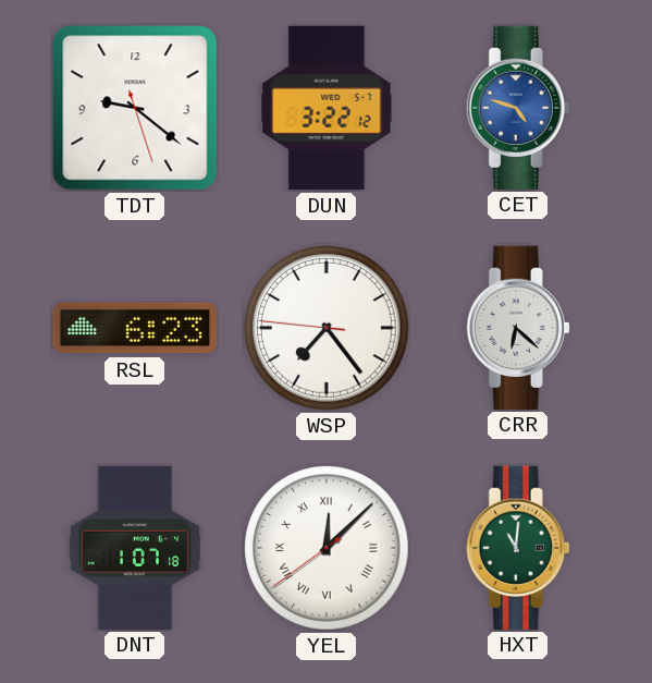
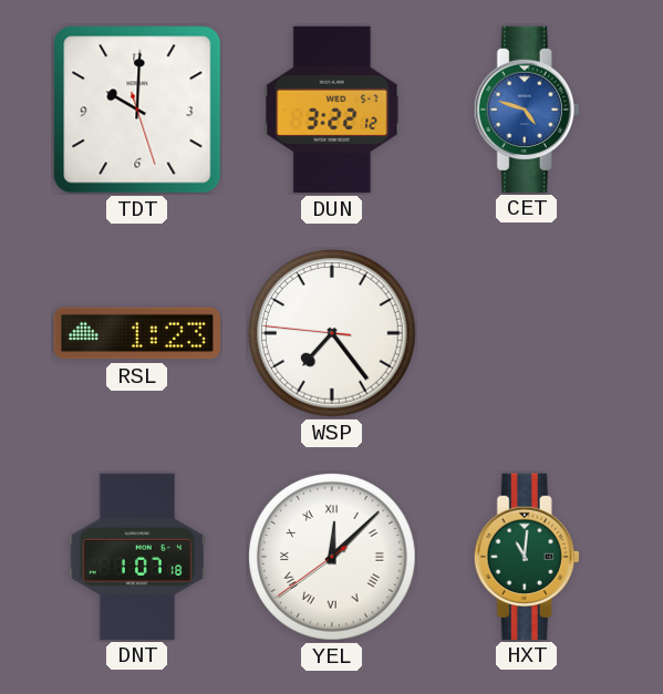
TDT: 9:21 -> 10:00 (137, 110)
RSL: 6:23 -> 1:23 (136, 333)
CRR: 6:22 -> none (518, 327)
